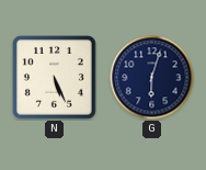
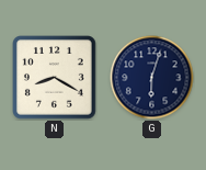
N: 5:26 -> 8:20 (55, 78)
